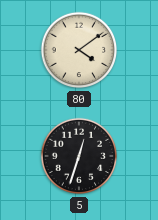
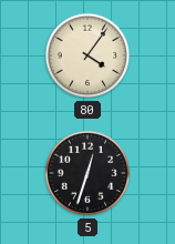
80: 4:09 -> 4:06 (87, 55)
